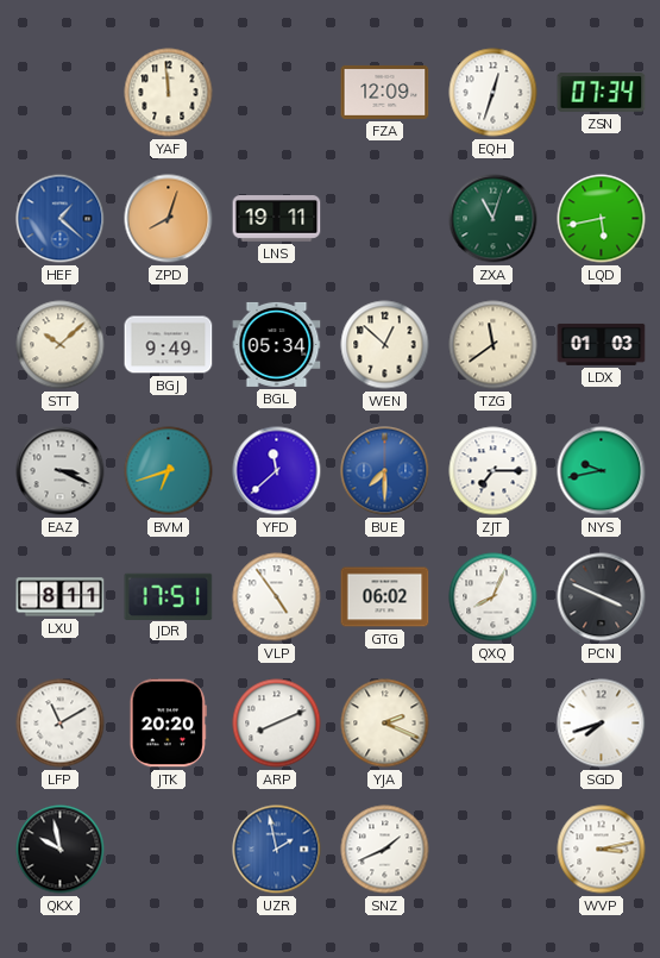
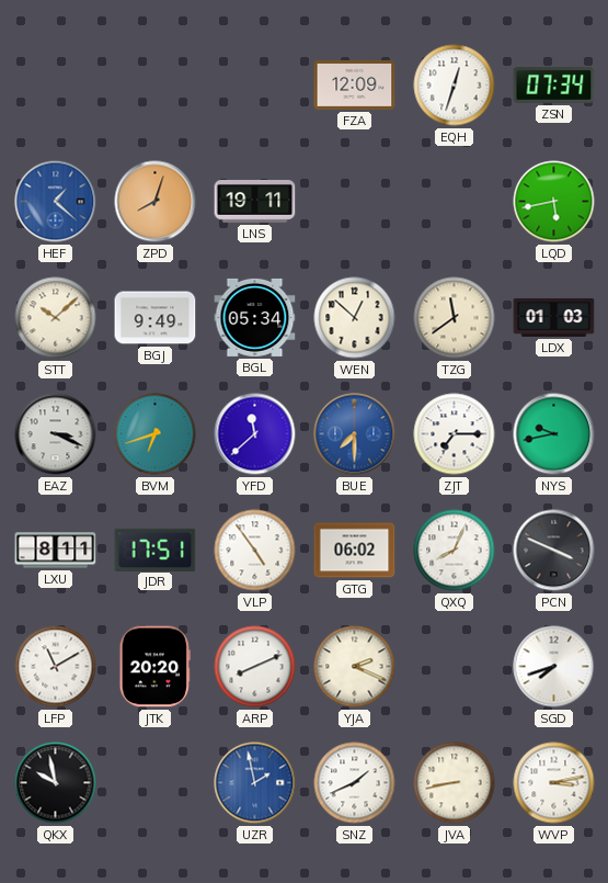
YAF: 11:59 -> none (169, 93)
ZXA: 11:03 -> none (494, 219)
JVA: none -> 8:43 (455, 783)
